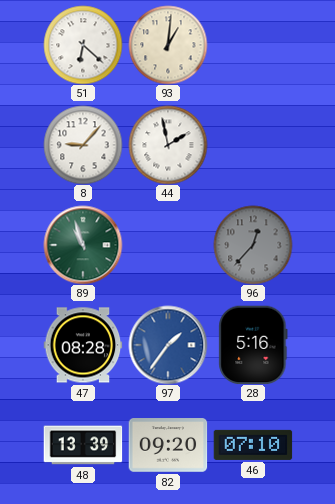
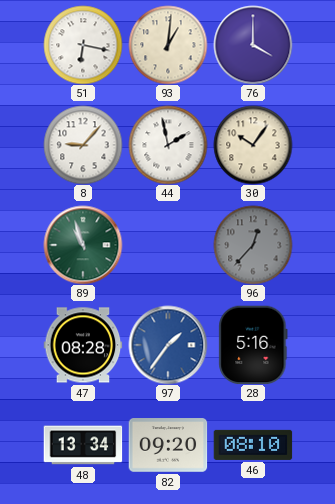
51: 6:22 -> 6:17 (83, 45)
76: none -> 4:00 (253, 45)
30: none -> 10:06 (253, 145)
48: 13:39 -> 13:34 (83, 445)
46: 07:10 -> 08:10 (253, 445)
